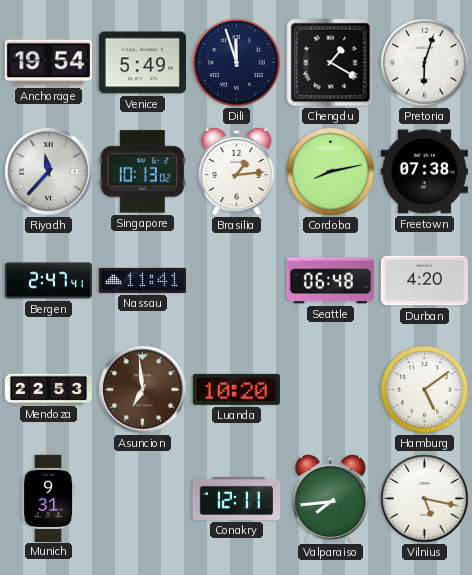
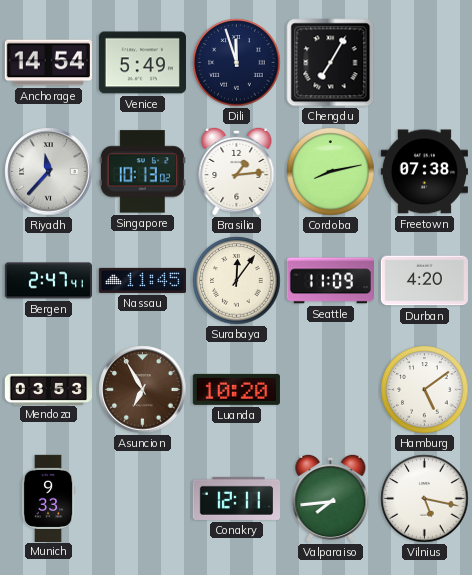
Anchorage: 19:54 -> 14:54 (48, 63)
Chengdu: 1:20 -> 7:05 (331, 63)
Pretoria: 6:03 -> none (425, 63)
Nassau: 11:41 -> 11:45 (142, 280)
Surabaya: none -> 12:06 (237, 281)
Seattle: 06:48 -> 11:09 (330, 281)
Mendoza: 22:53 -> 03:53 (48, 389)
Asuncion: 6:59 -> 6:55 (143, 390)
Munich: 9:31 -> 9:33 (48, 498)
